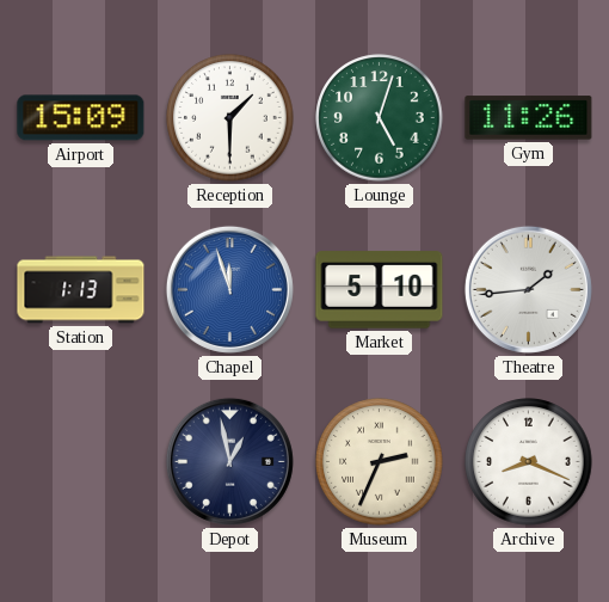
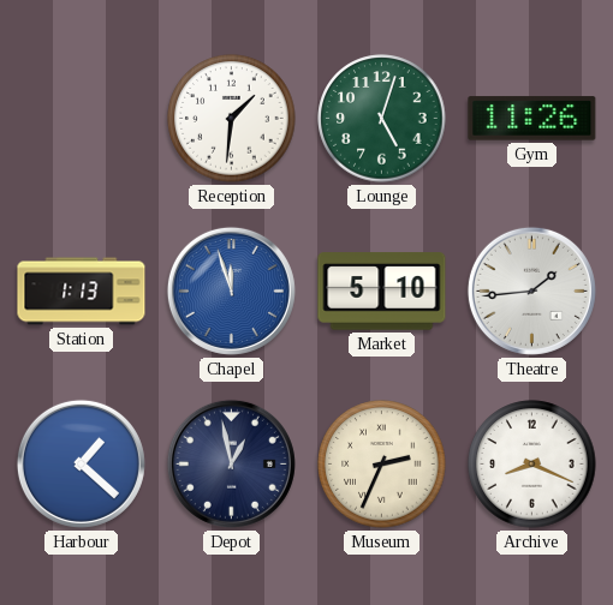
Airport: 15:09 -> none (81, 118)
Reception: 1:30 -> 1:31 (232, 119)
Harbour: none -> 1:22 (81, 463)
